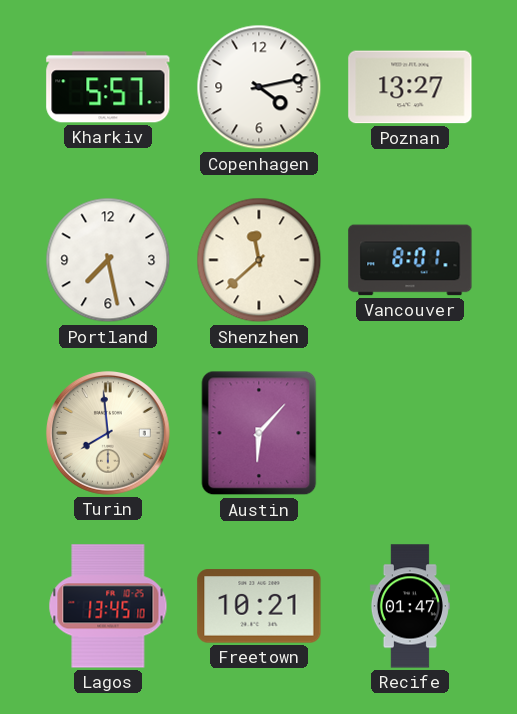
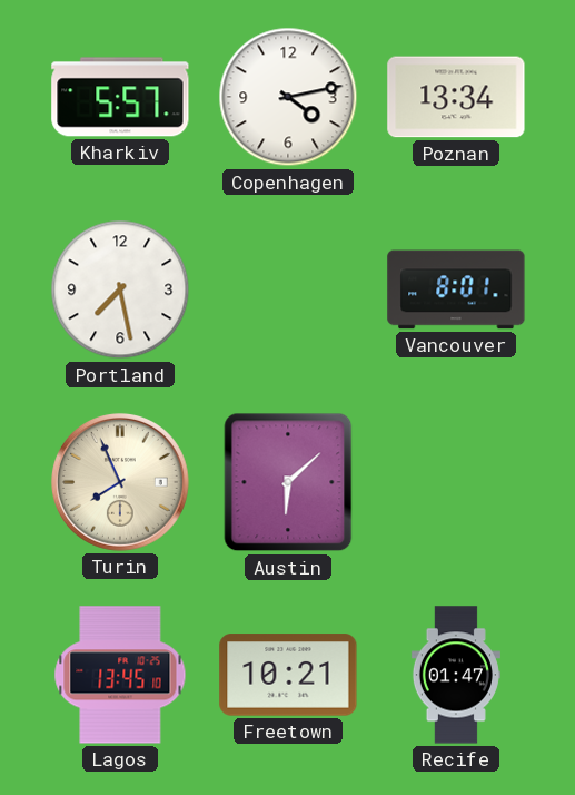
Poznan: 13:27 -> 13:34 (456, 97)
Shenzhen: 11:38 -> none (259, 260)
Turin: 7:59 -> 7:56 (120, 482)
Austin: 6:07 -> 6:08 (288, 482)
